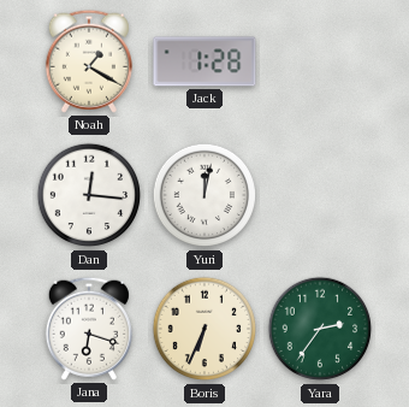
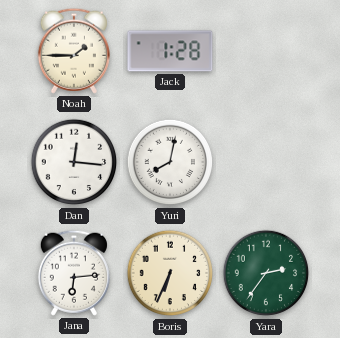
Noah: 1:20 -> 1:45 (74, 51)
Yuri: 12:02 -> 8:02 (170, 162)
Jana: 6:18 -> 6:14 (74, 273)
